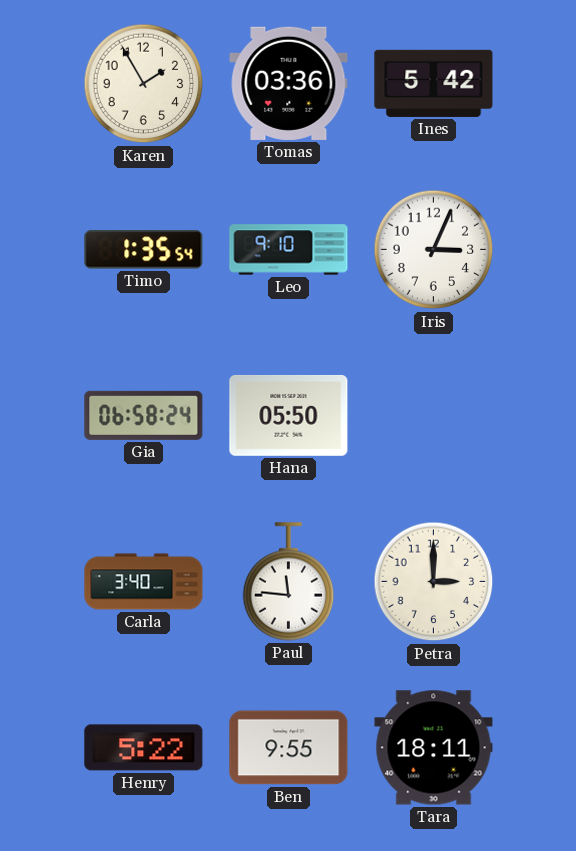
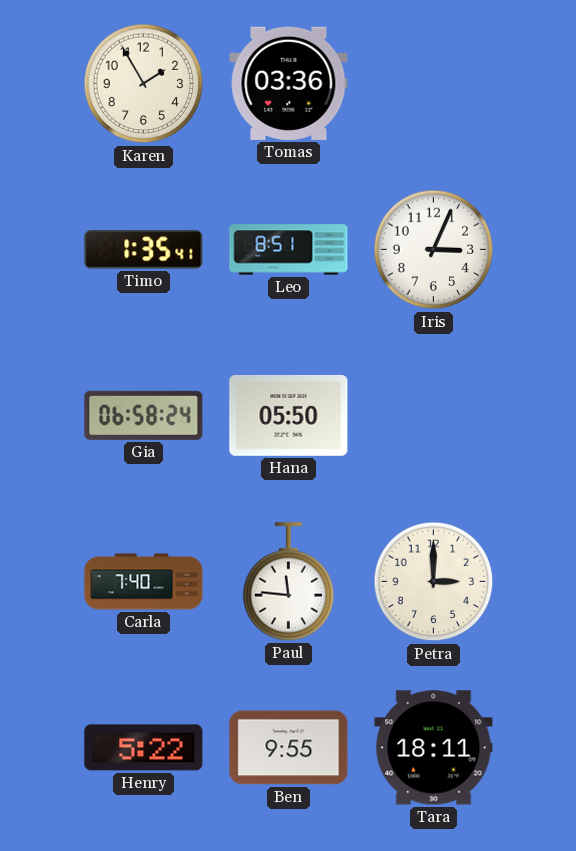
Ines: 5:42 -> none (434, 83)
Timo: 1:35:54 -> 1:35:41 (144, 250)
Leo: 9:10 -> 8:51 (289, 250)
Carla: 3:40 -> 7:40 (144, 582)
